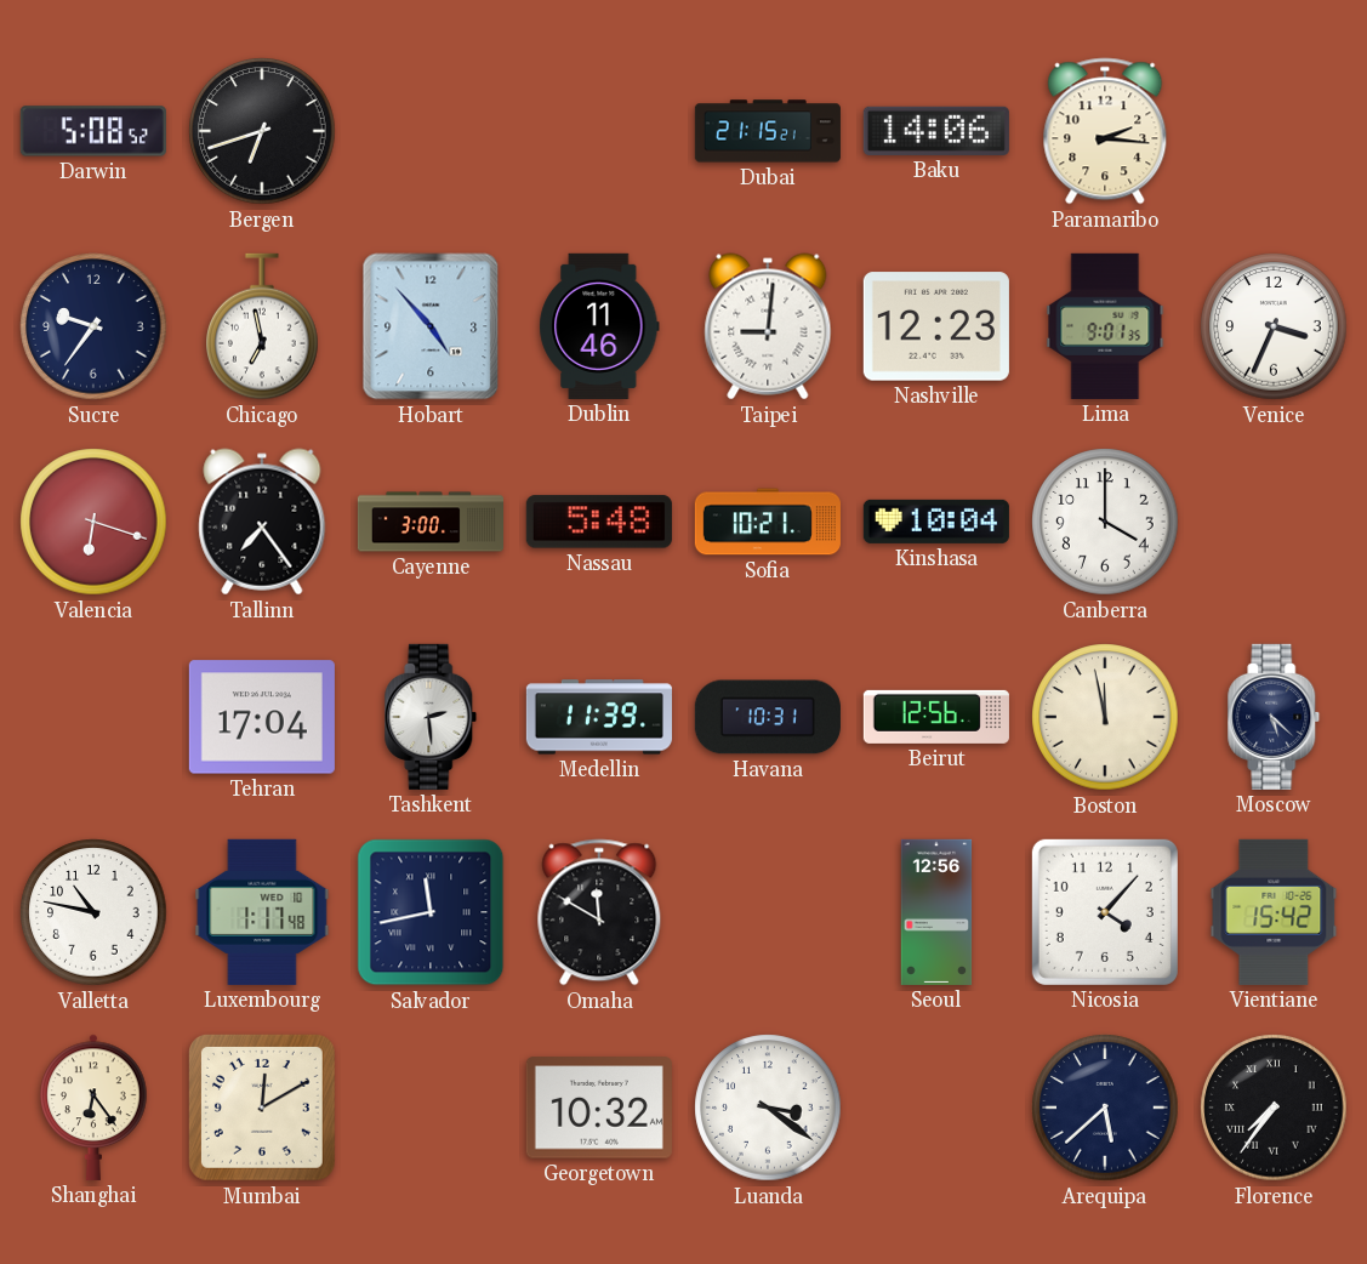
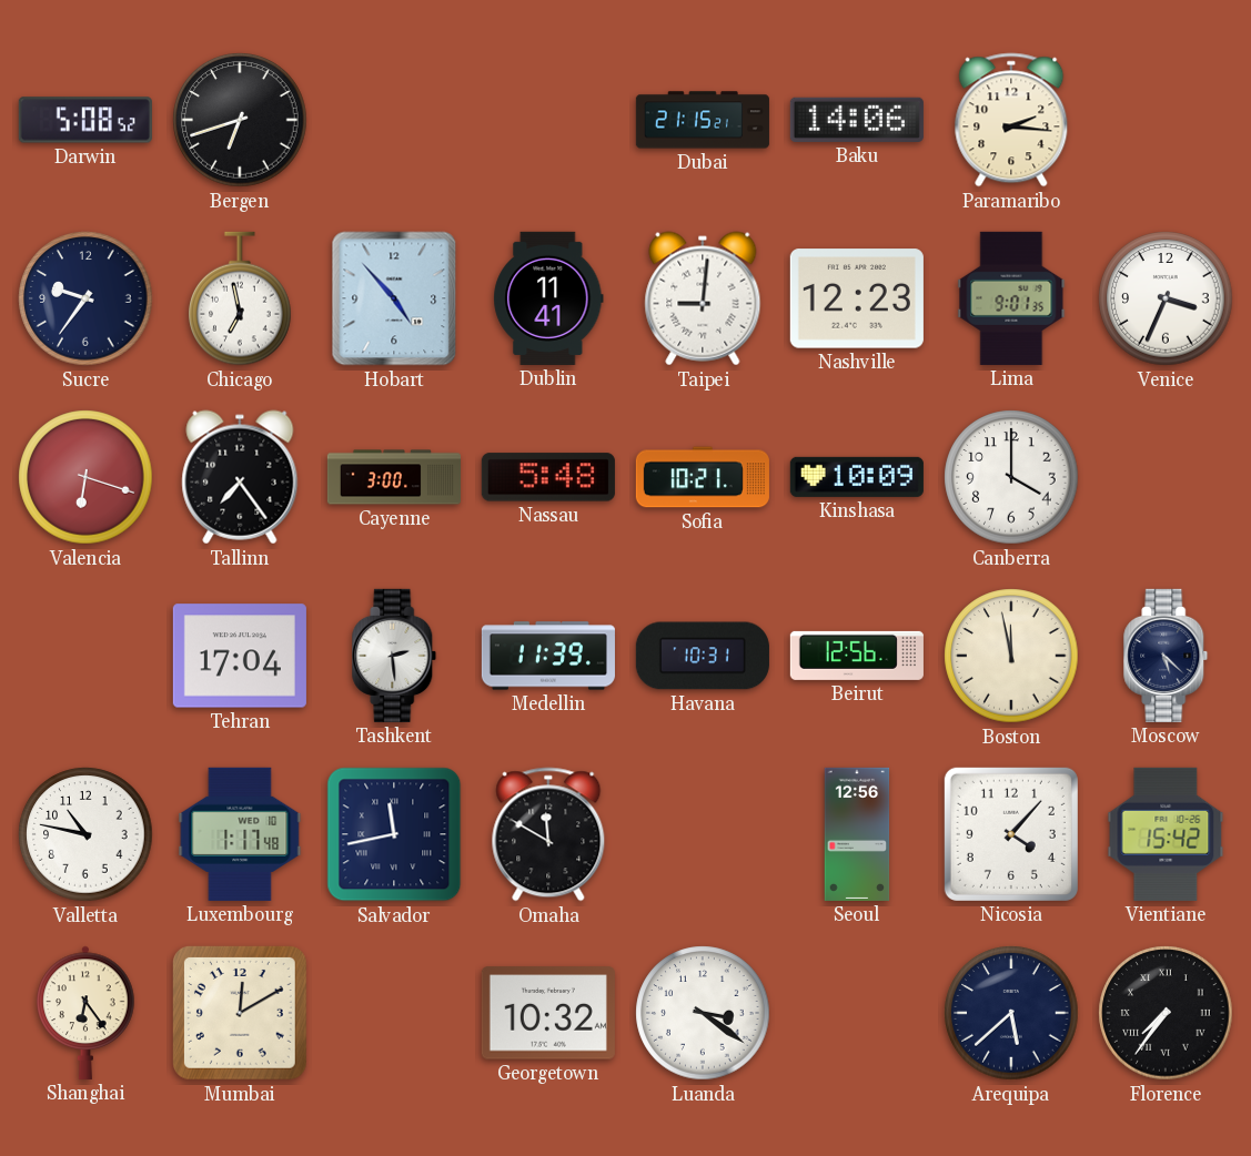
Dublin: 11:46 -> 11:41 (548, 298)
Kinshasa: 10:04 -> 10:09 (857, 477)
